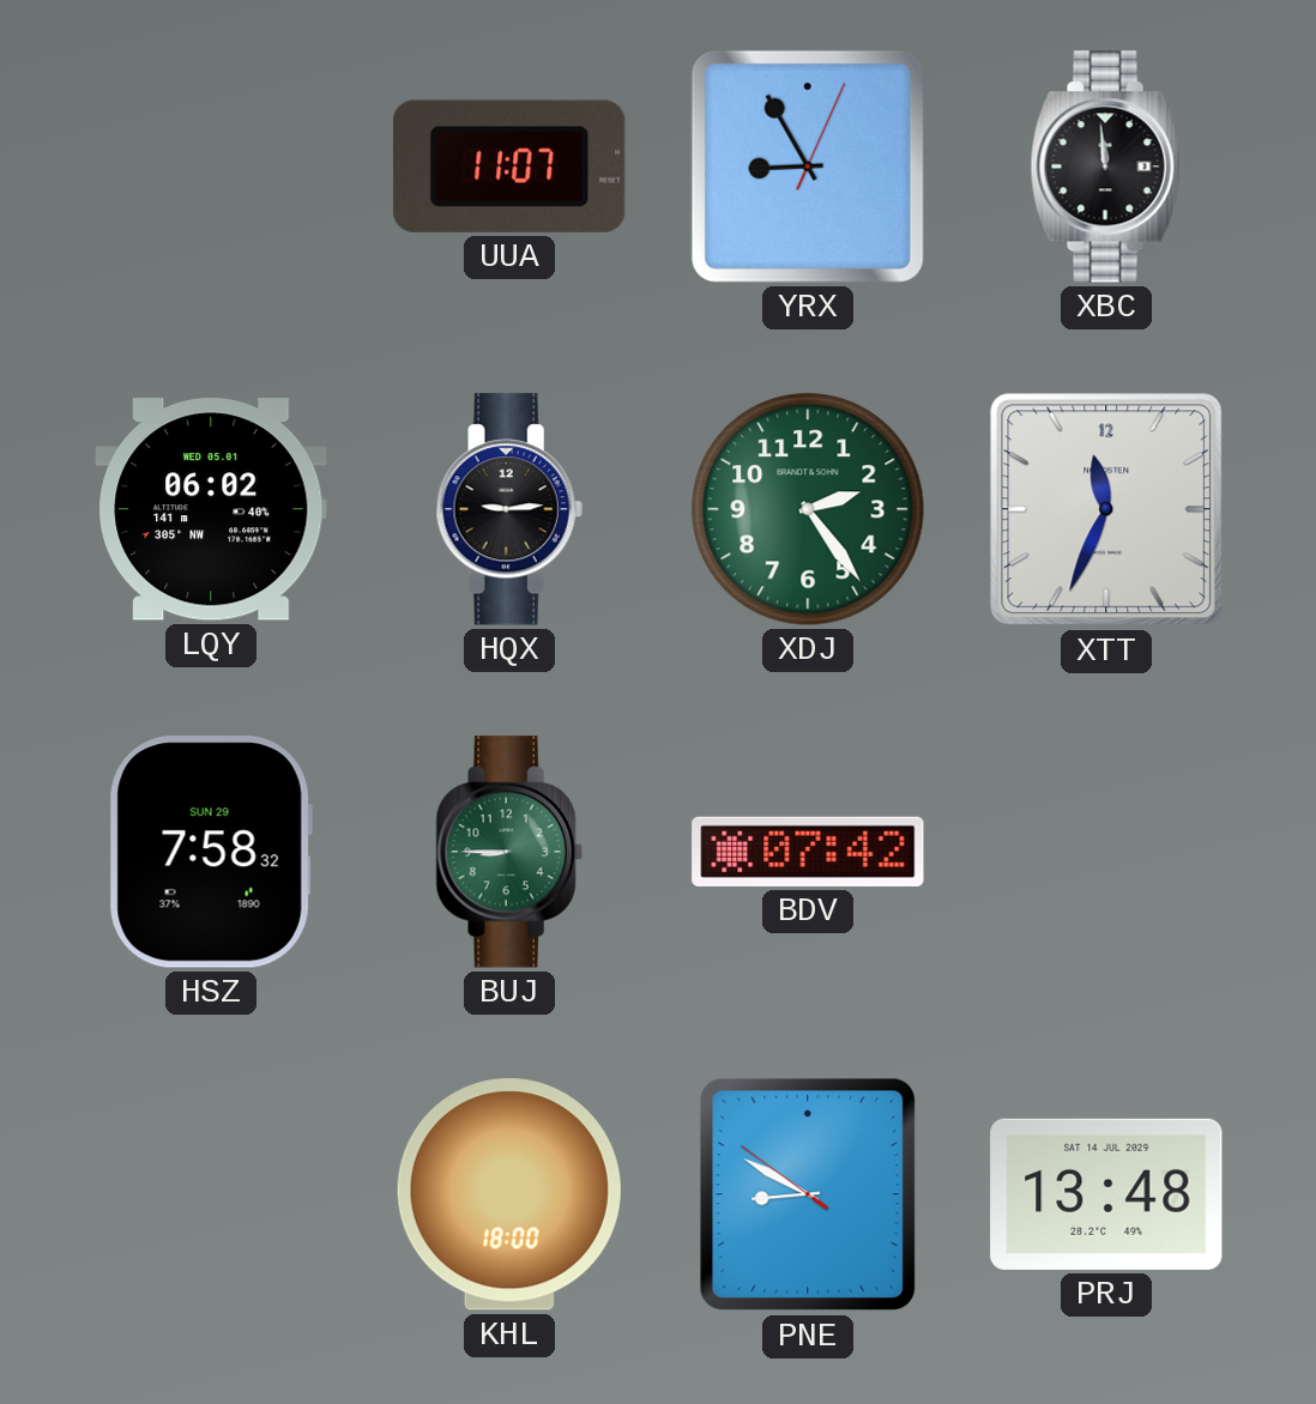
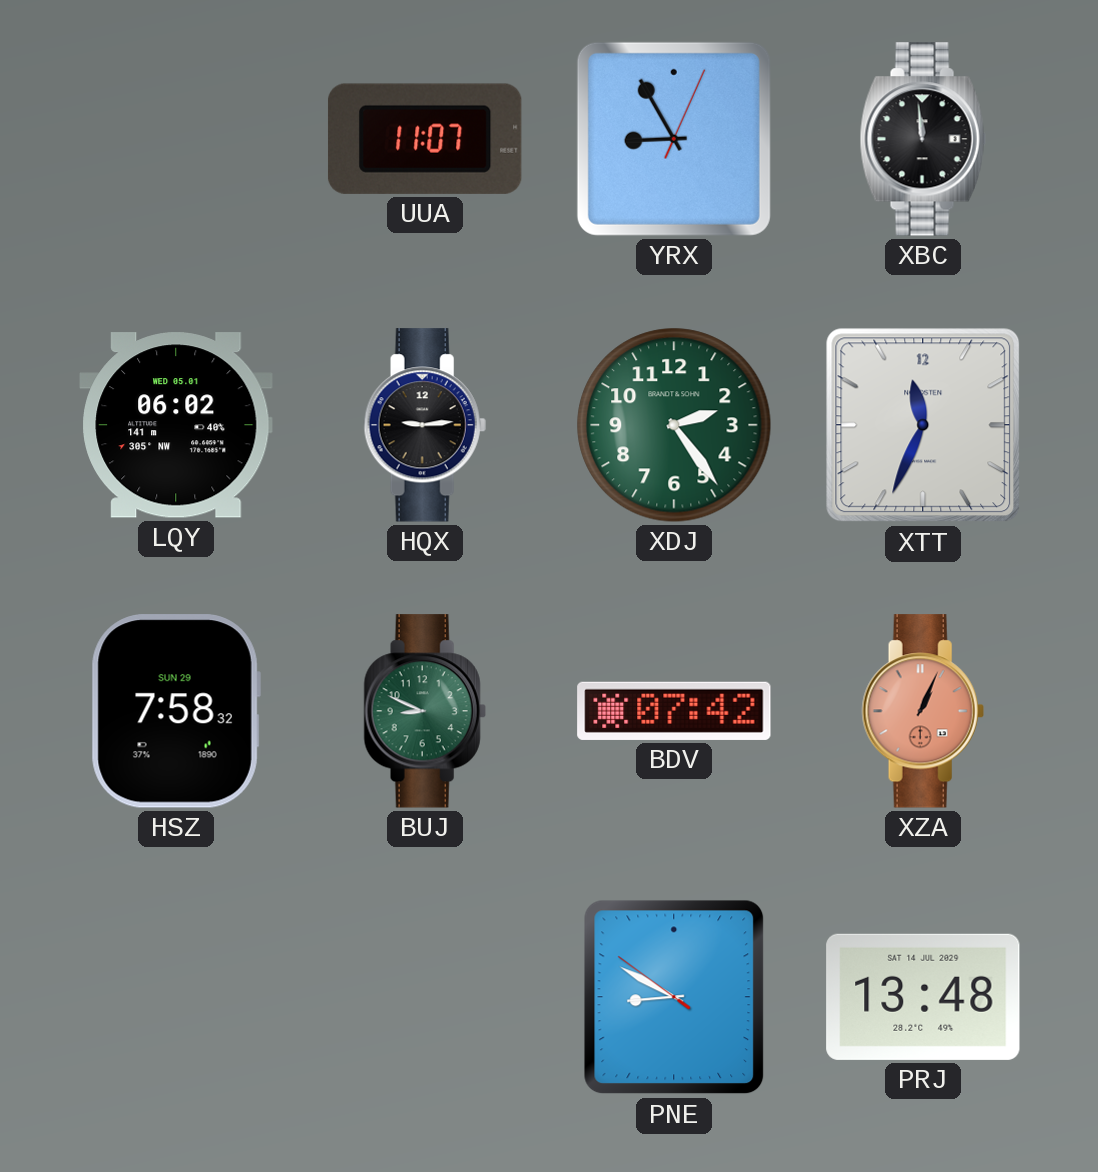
BUJ: 8:45 -> 8:49 (425, 711)
XZA: none -> 1:04 (923, 711)
KHL: 18:00 -> none (509, 1194)
